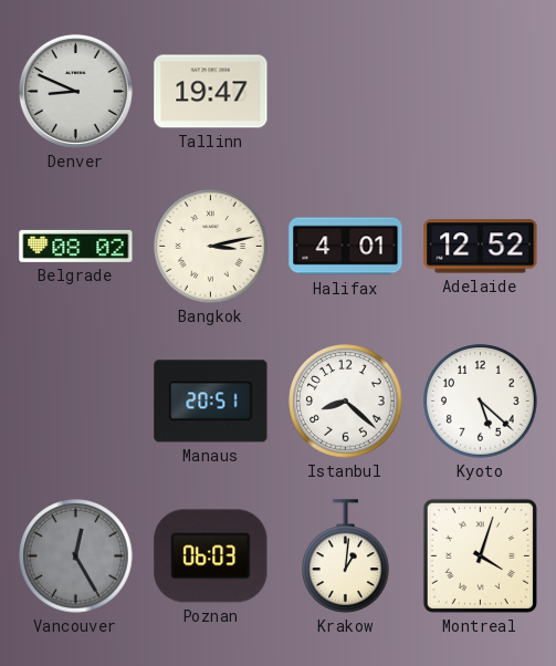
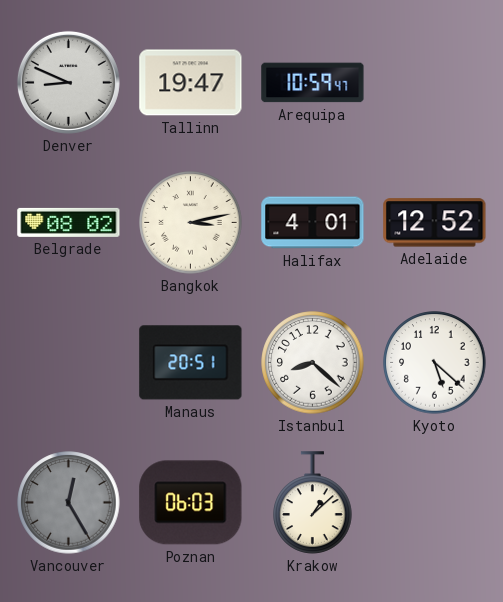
Arequipa: none -> 10:59 (313, 83)
Krakow: 1:01 -> 1:08 (313, 503)
Montreal: 4:03 -> none (480, 555)
